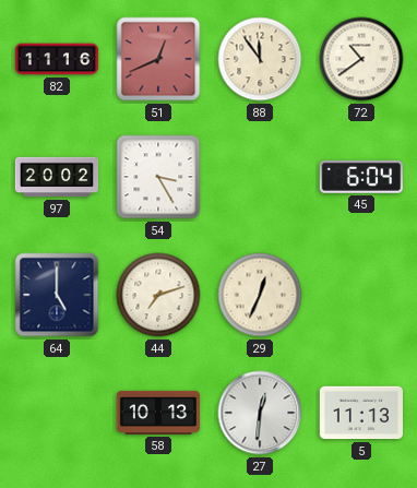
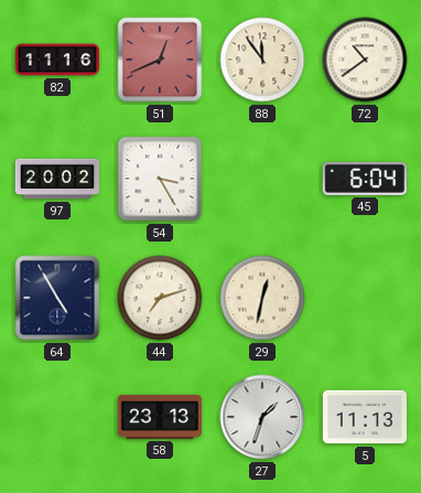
64: 5:00 -> 4:55 (57, 298)
29: 12:34 -> 12:32 (262, 298)
58: 10:13 -> 23:13 (160, 417)
27: 12:31 -> 1:33 (262, 417)
